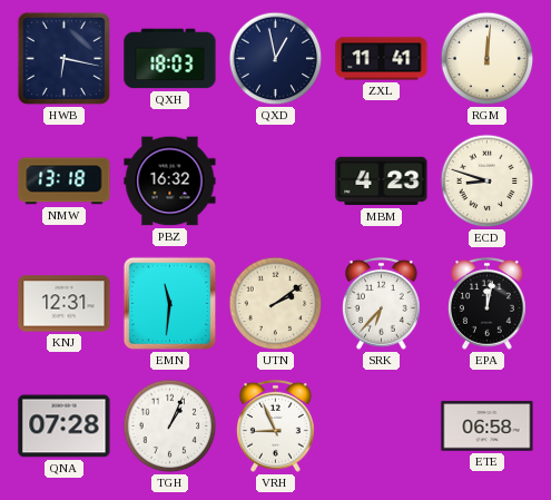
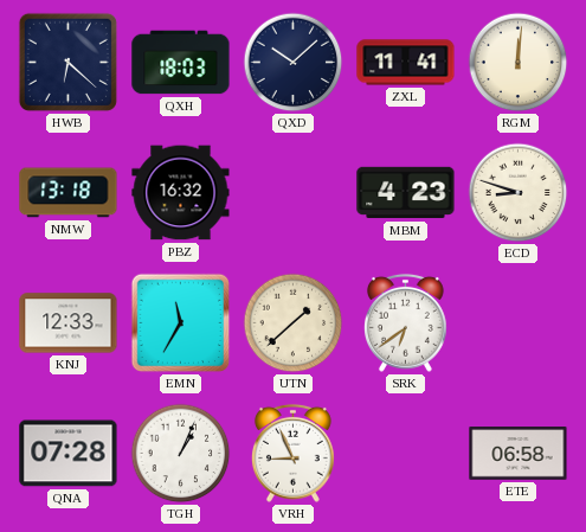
HWB: 6:17 -> 6:22 (67, 62)
QXD: 12:58 -> 10:08 (294, 63)
KNJ: 12:31 -> 12:33 (69, 323)
EMN: 11:31 -> 11:35 (181, 323)
UTN: 2:09 -> 1:38 (294, 323)
SRK: 6:37 -> 6:39 (405, 322)
EPA: 12:02 -> none (486, 303)
